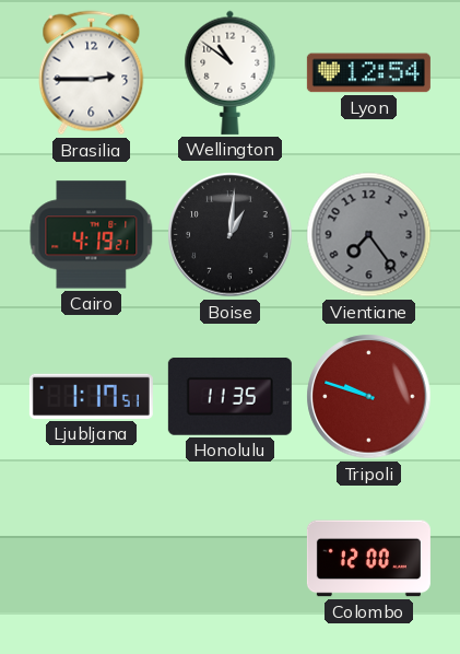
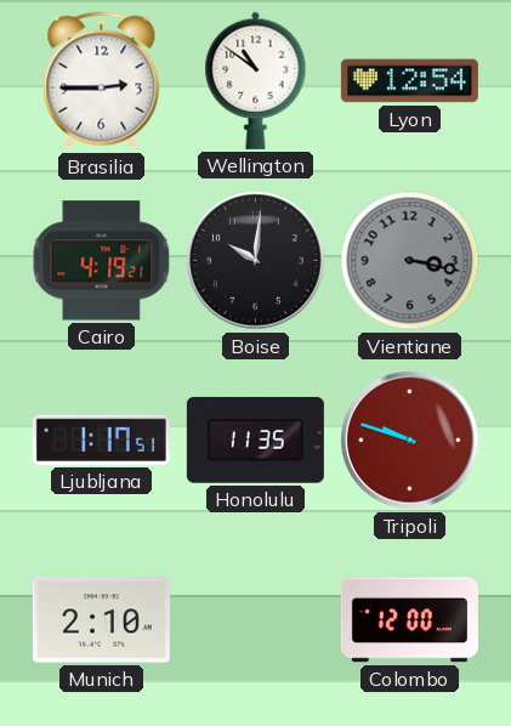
Boise: 1:01 -> 10:01 (256, 261)
Vientiane: 7:24 -> 3:17 (410, 261)
Munich: none -> 2:10 (101, 620)
